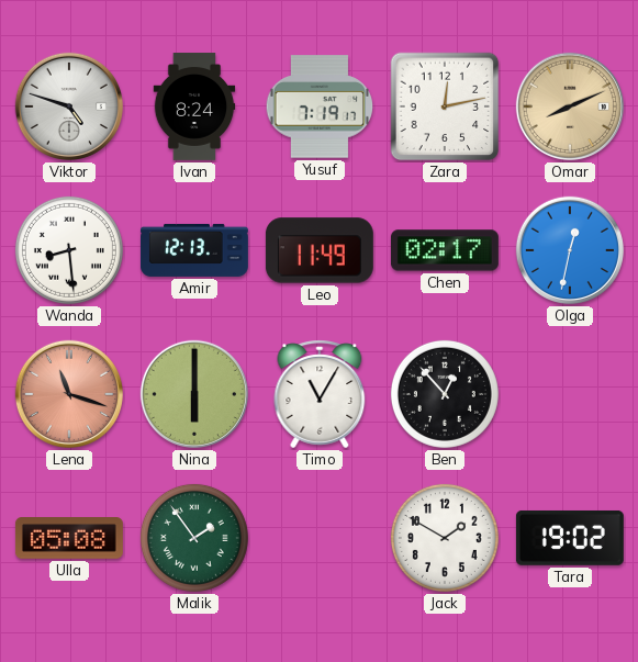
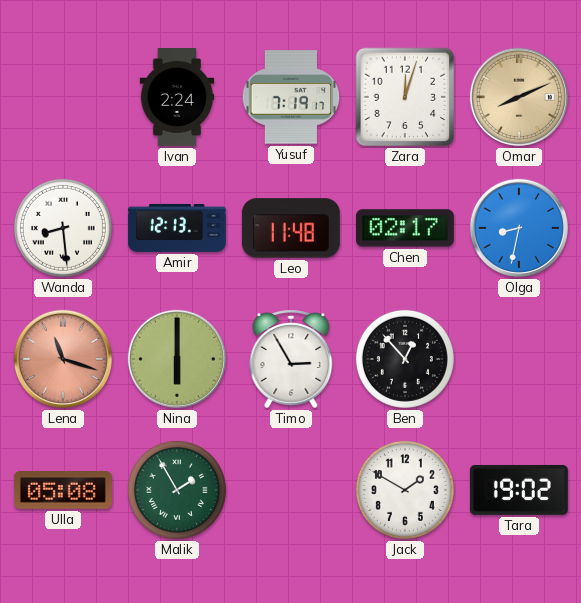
Viktor: 4:48 -> none (69, 106)
Ivan: 8:24 -> 2:24 (177, 98)
Zara: 12:13 -> 12:03 (405, 97)
Leo: 11:49 -> 11:48 (291, 228)
Olga: 12:32 -> 8:32 (519, 228)
Timo: 11:05 -> 2:55 (291, 359)
Malik: 1:54 -> 1:55 (177, 490)
